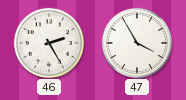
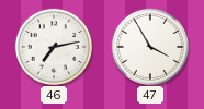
46: 2:25 -> 7:13 (53, 46)
